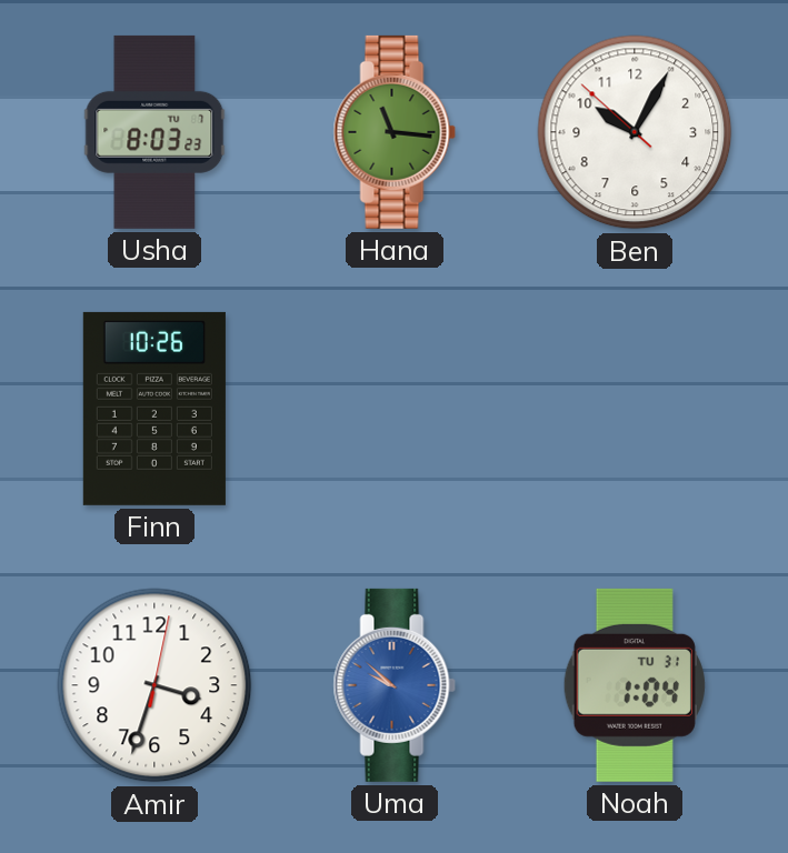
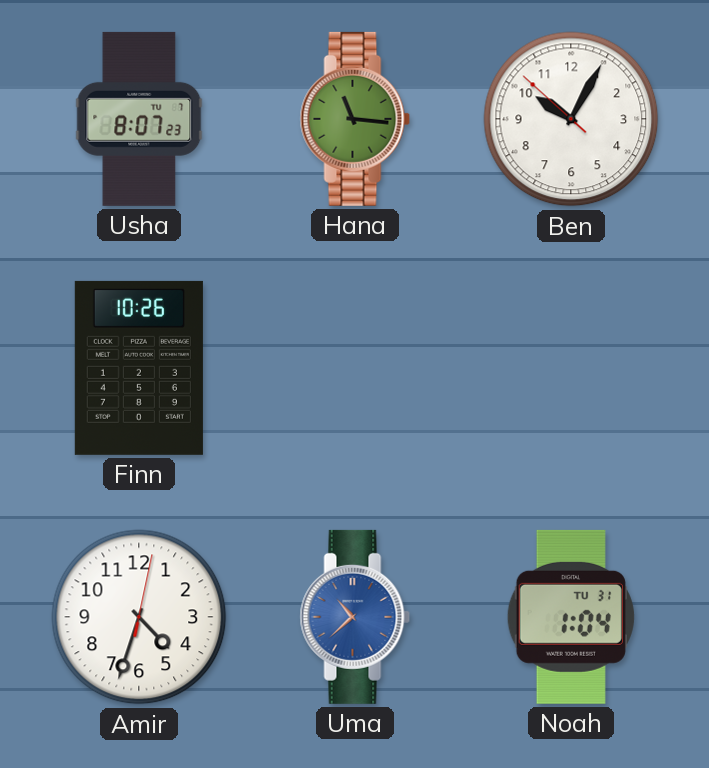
Usha: 8:03 -> 8:07 (139, 119)
Amir: 3:33 -> 4:33 (139, 617)
Uma: 9:52 -> 10:38 (355, 617)
